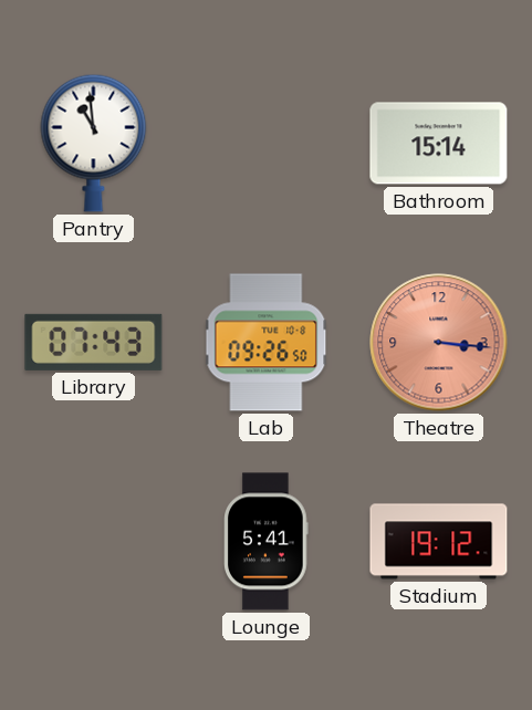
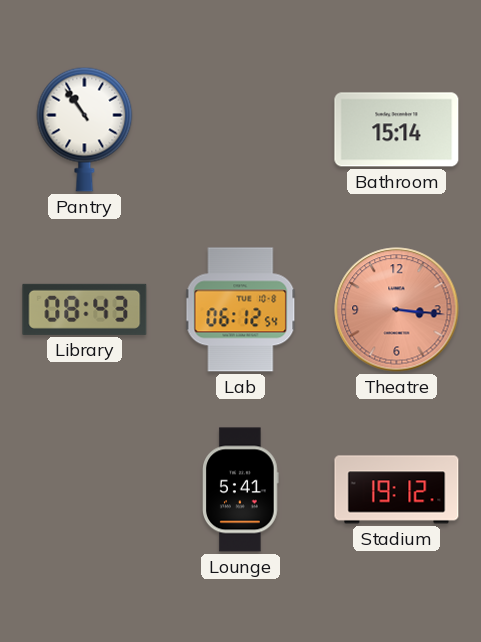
Pantry: 10:59 -> 10:54 (85, 129)
Library: 07:43 -> 08:43 (85, 309)
Lab: 09:26 -> 06:12 (241, 310)
